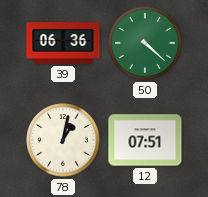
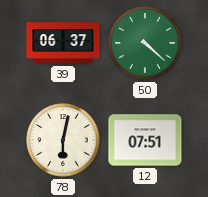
39: 06:36 -> 06:37 (63, 43)
78: 1:02 -> 6:02 (63, 140)
